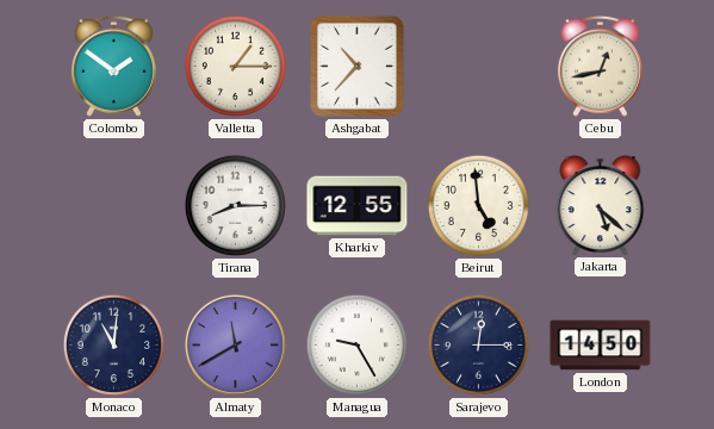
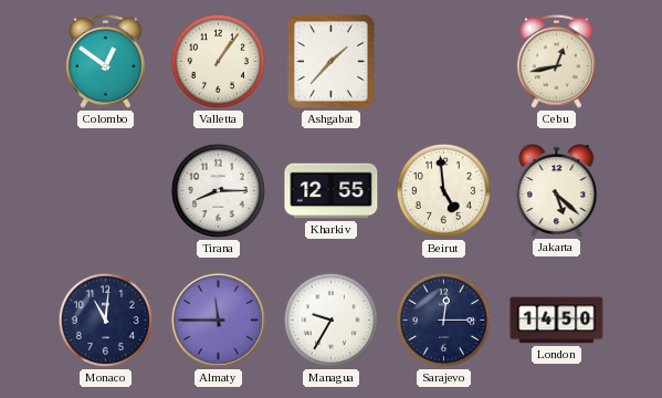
Colombo: 1:51 -> 12:51 (105, 61)
Valletta: 1:15 -> 1:06 (218, 61)
Ashgabat: 10:37 -> 1:37 (332, 62)
Almaty: 11:40 -> 11:45 (218, 320)
Managua: 9:25 -> 9:35 (330, 320)
